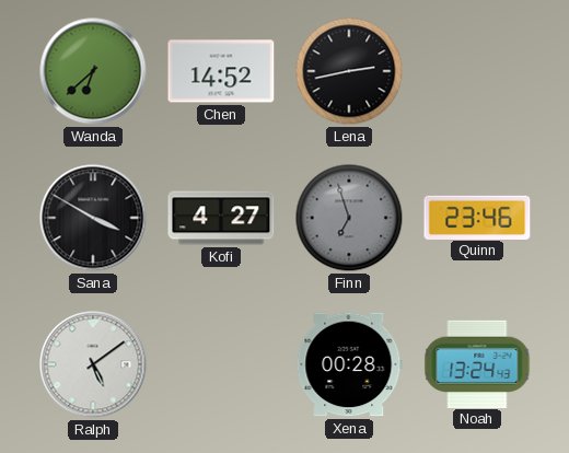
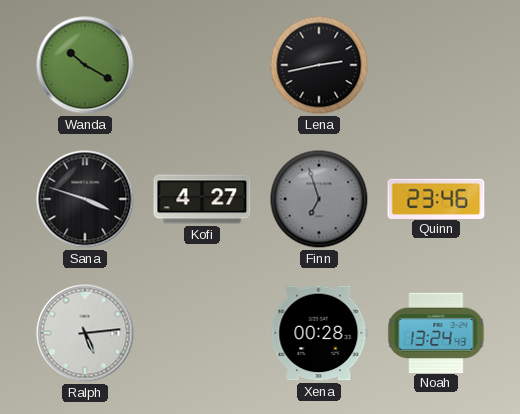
Wanda: 6:38 -> 10:20 (85, 65)
Chen: 14:52 -> none (221, 71)
Sana: 3:50 -> 3:48 (85, 199)
Ralph: 5:09 -> 5:14 (85, 333)
